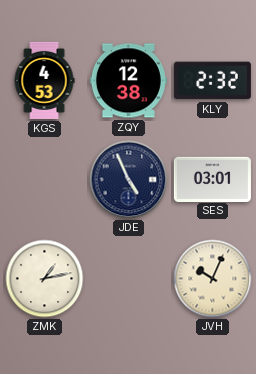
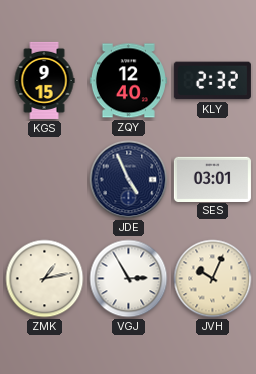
KGS: 4:53 -> 9:15 (44, 80)
ZQY: 12:38 -> 12:40 (128, 81)
VGJ: none -> 2:55 (129, 279)
